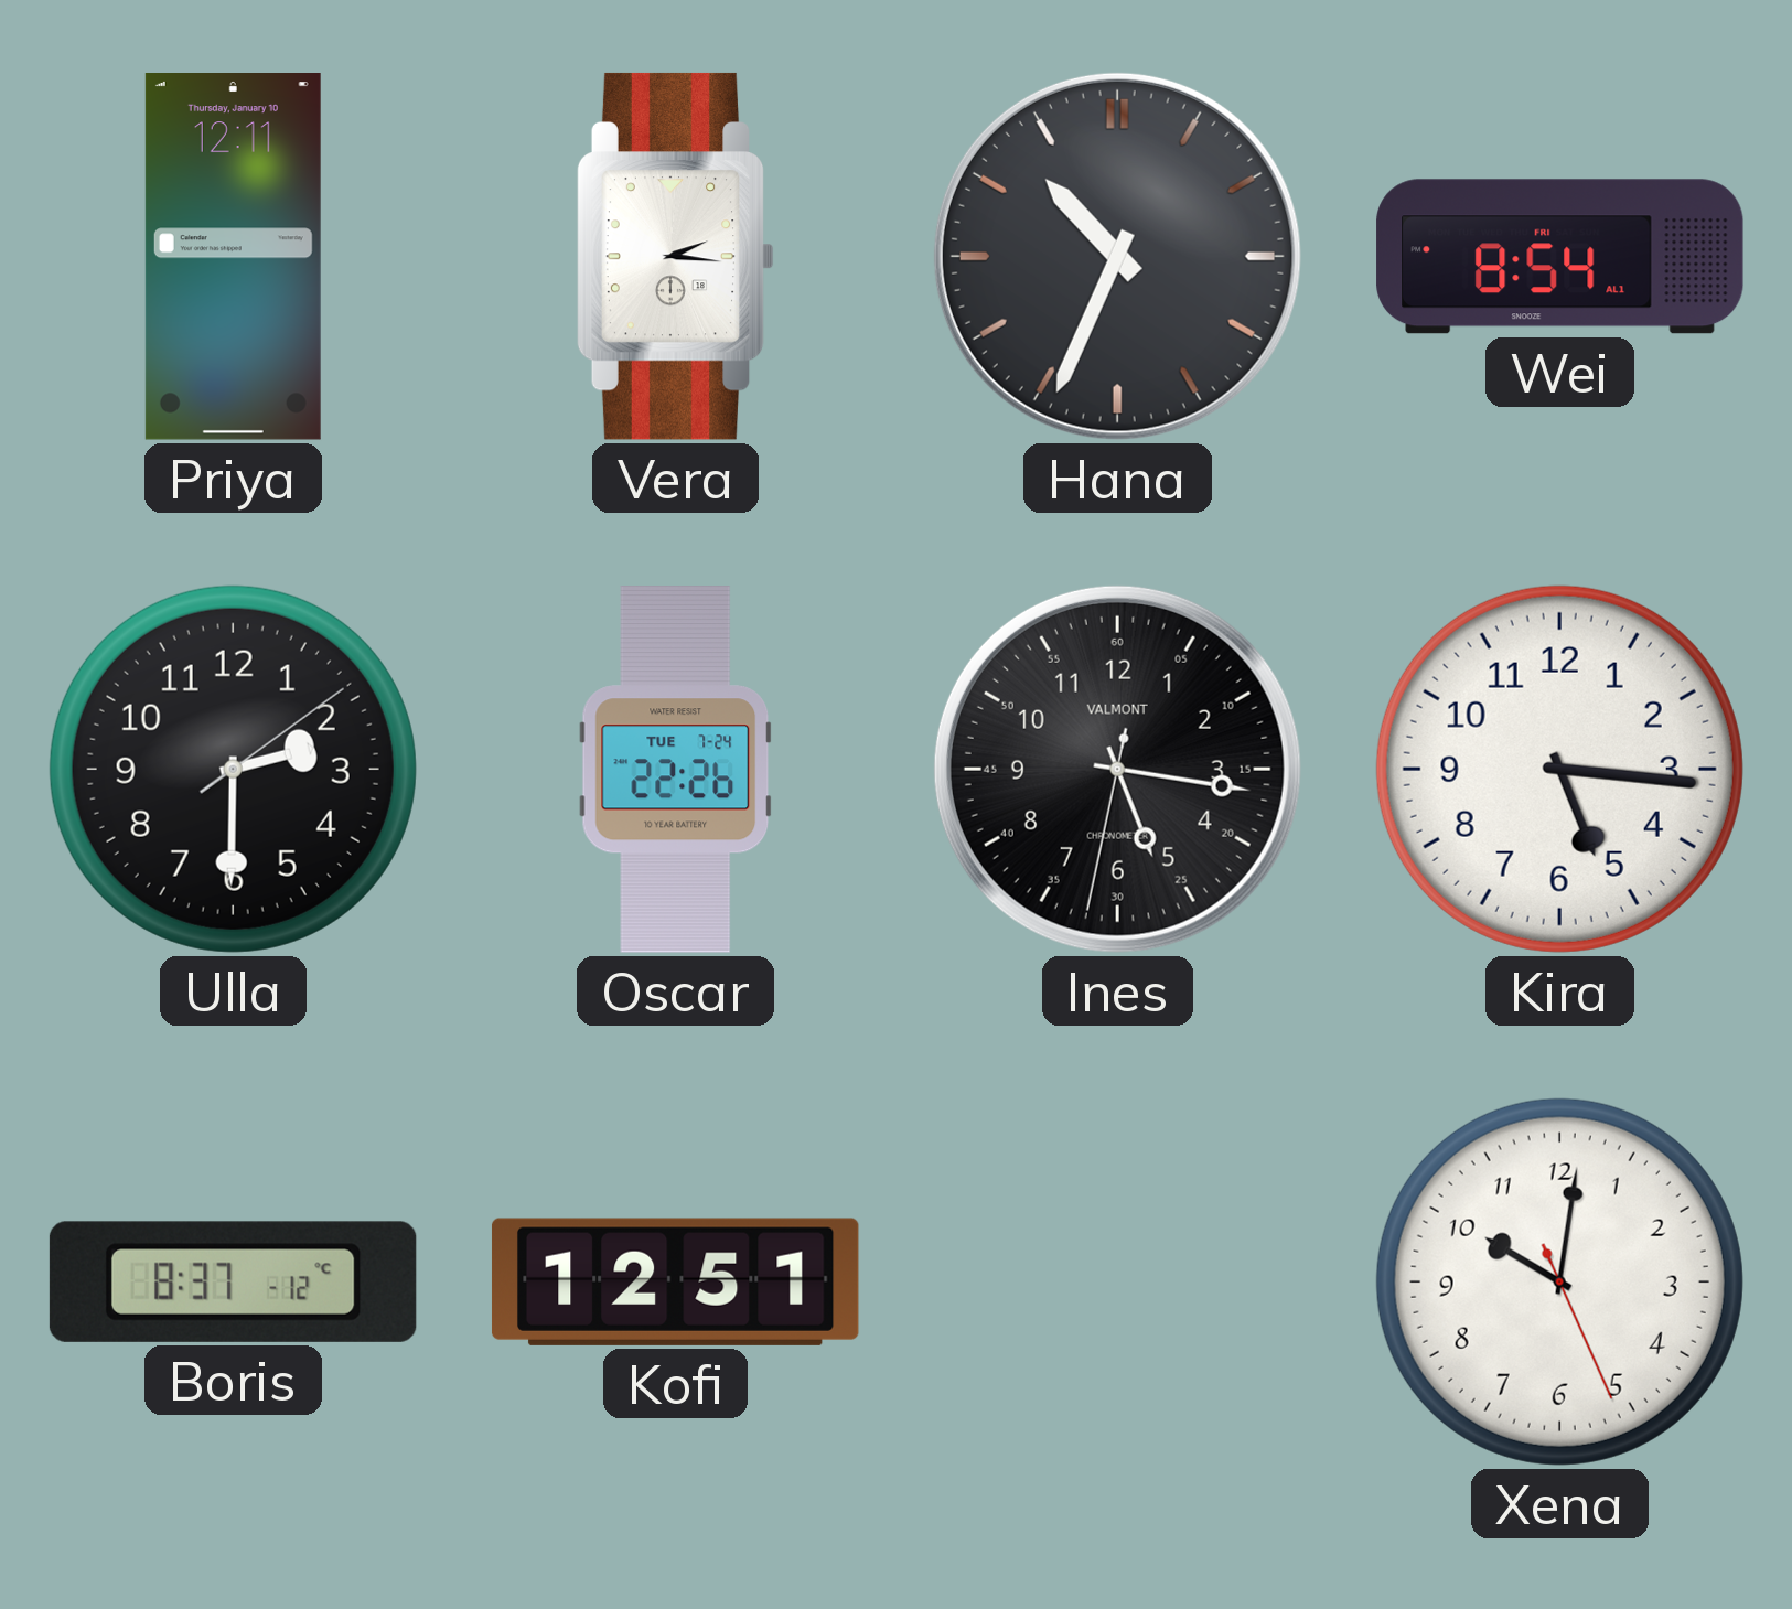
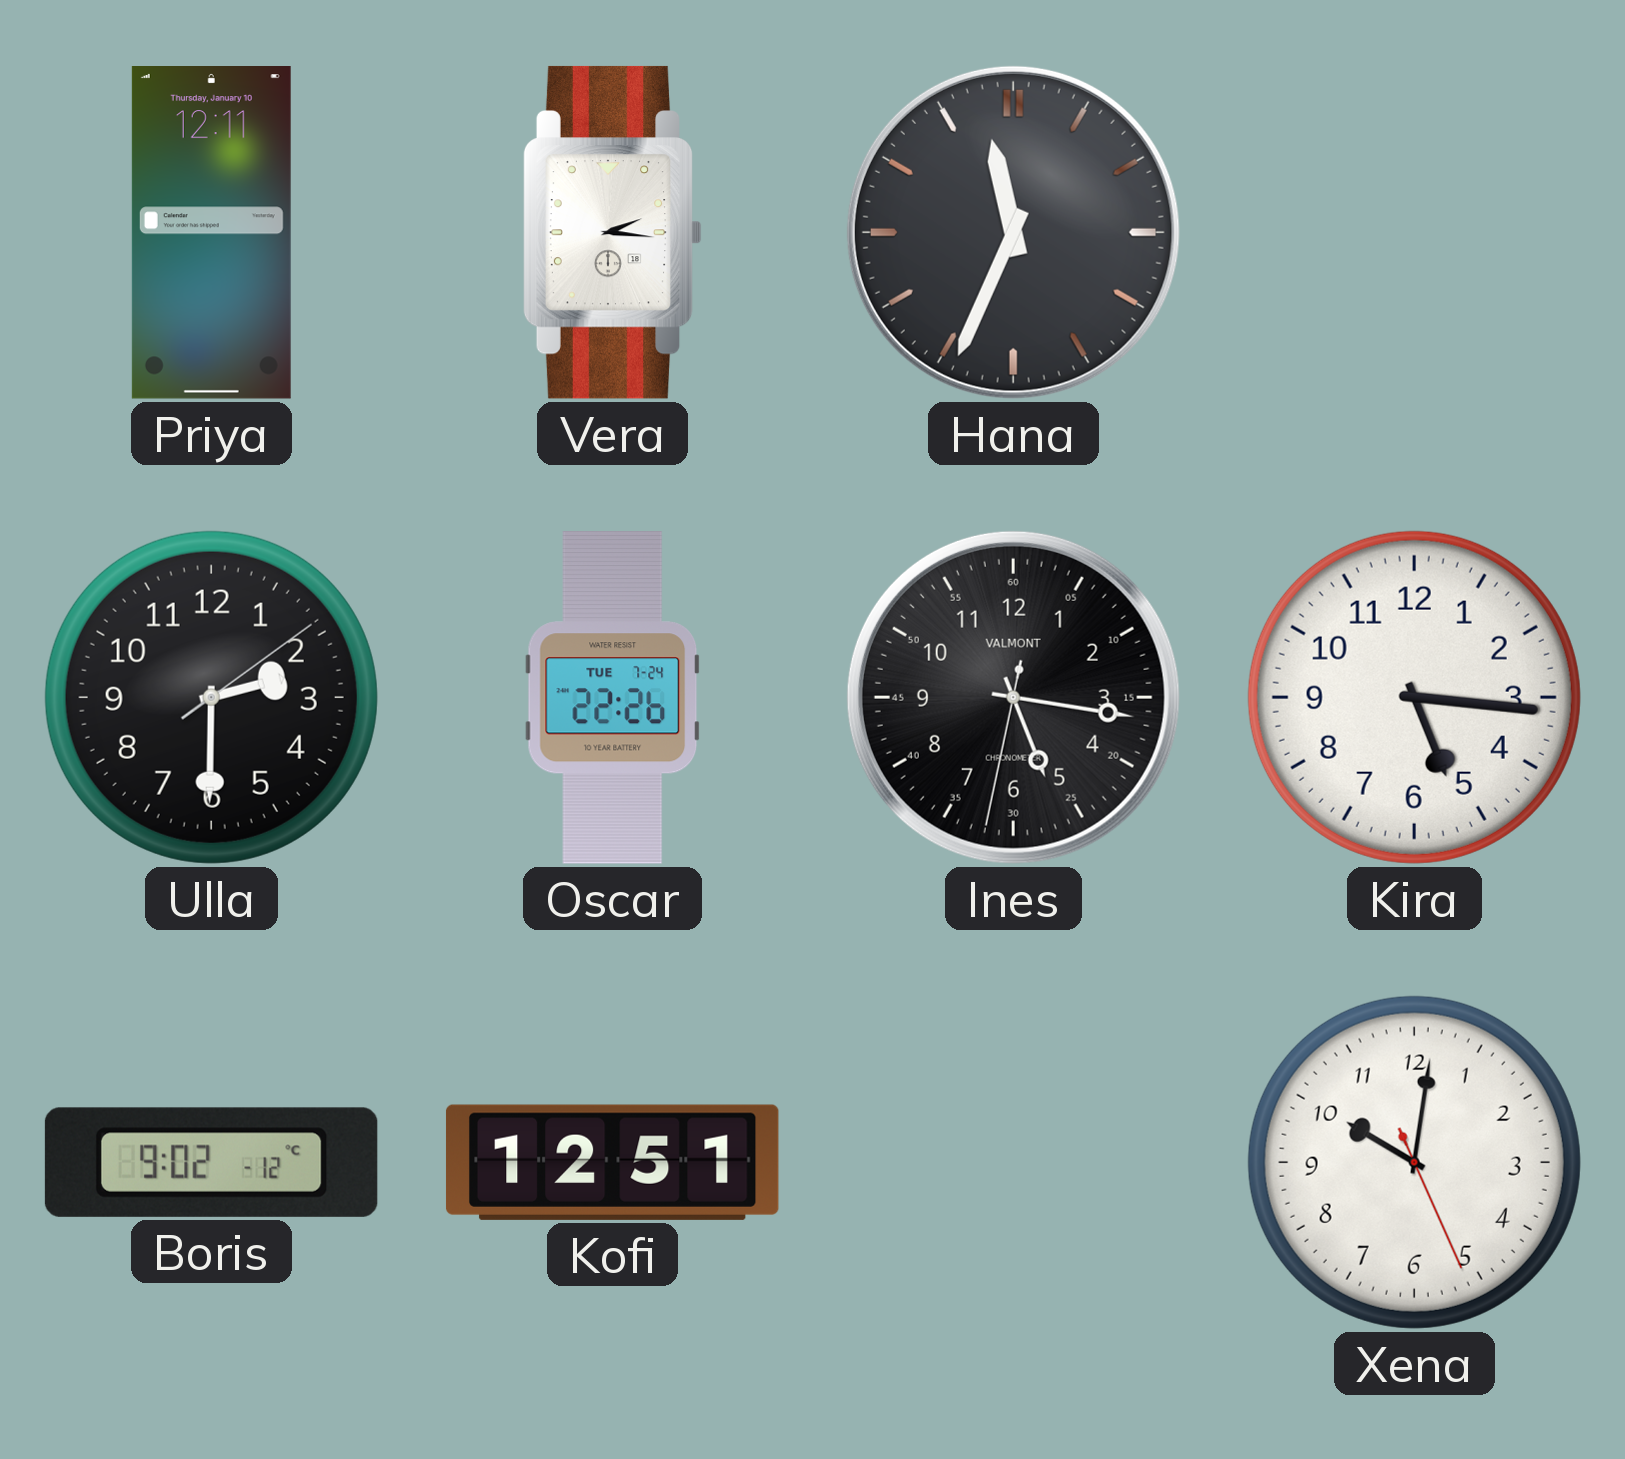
Hana: 10:34 -> 11:34 (1013, 232)
Wei: 8:54 -> none (1560, 257)
Boris: 8:37 -> 9:02 (211, 1162)
